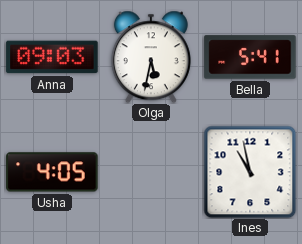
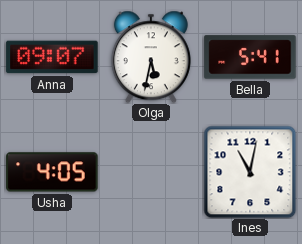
Anna: 09:03 -> 09:07 (52, 57)
Ines: 10:58 -> 11:02 (250, 172)
